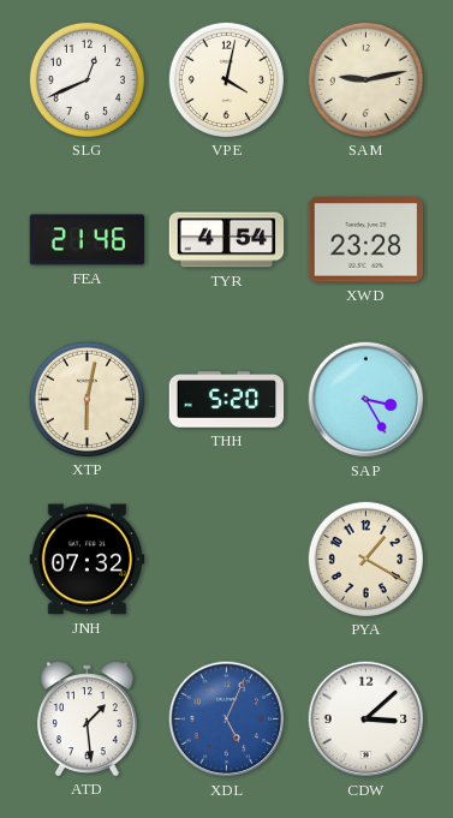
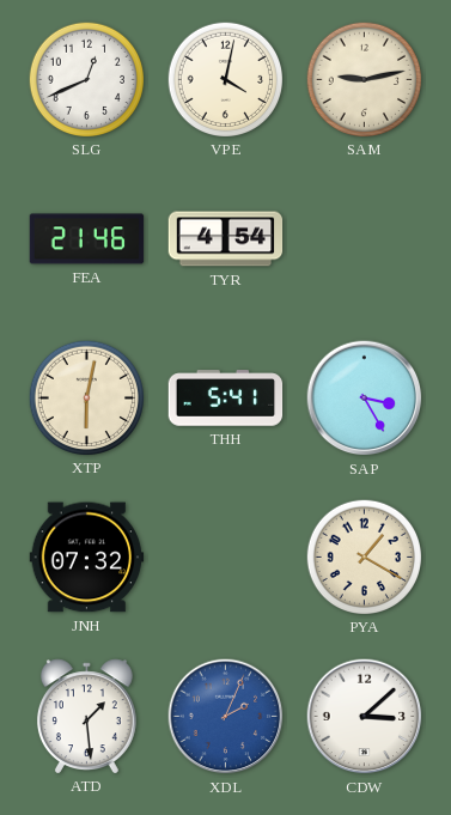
XWD: 23:28 -> none (366, 240)
THH: 5:20 -> 5:41 (226, 399)
XDL: 5:04 -> 2:04 (226, 717)
